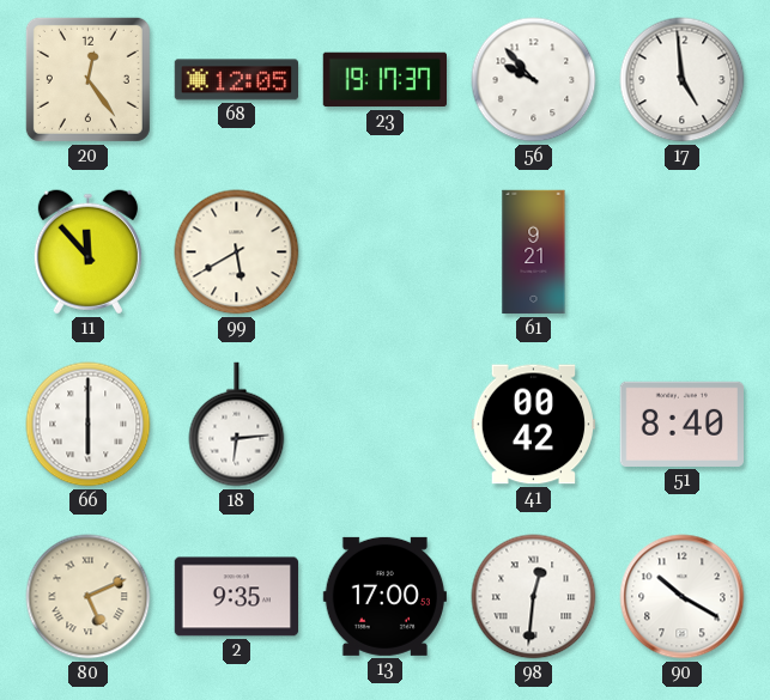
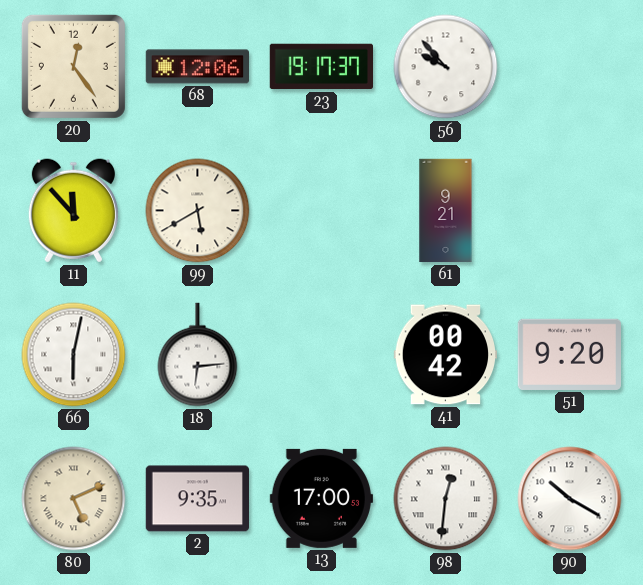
68: 12:05 -> 12:06 (198, 67)
17: 4:59 -> none (683, 80)
66: 6:00 -> 6:02 (74, 355)
51: 8:40 -> 9:20 (569, 354)
